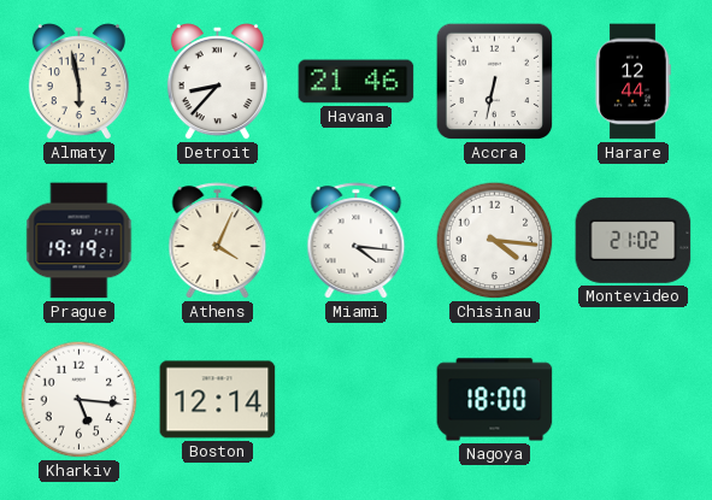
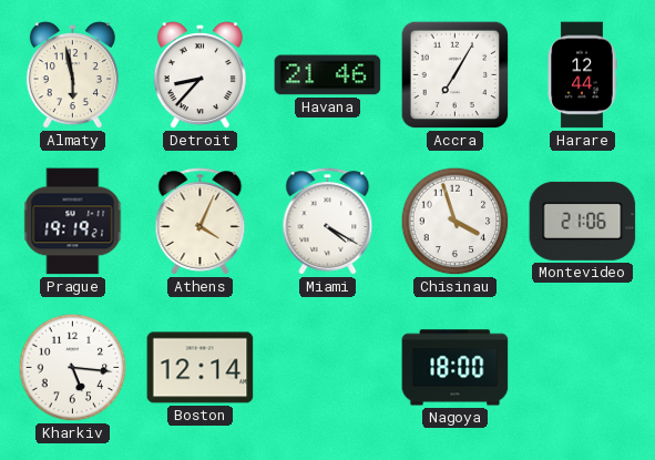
Accra: 6:32 -> 7:05 (456, 75)
Miami: 4:16 -> 4:20 (328, 222)
Chisinau: 4:16 -> 3:57 (456, 222)
Montevideo: 21:02 -> 21:06 (583, 221)
